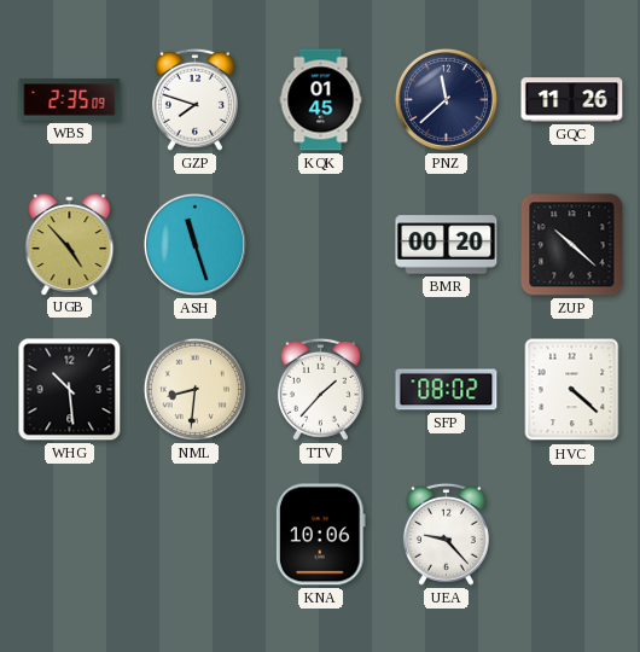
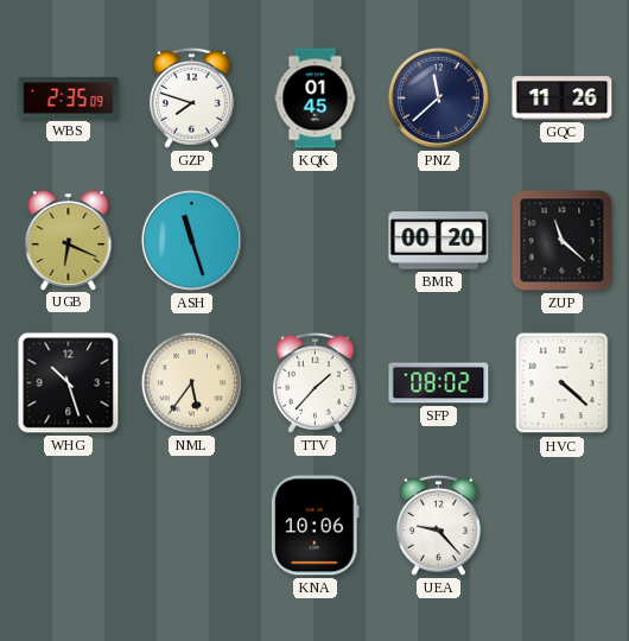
UGB: 4:53 -> 6:19 (69, 240)
ZUP: 10:22 -> 11:22 (563, 241)
WHG: 10:29 -> 10:27 (69, 383)
NML: 8:31 -> 5:36 (191, 382)
